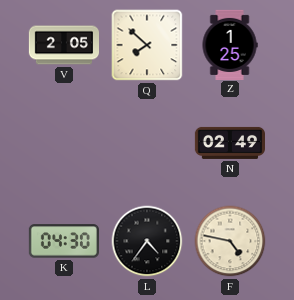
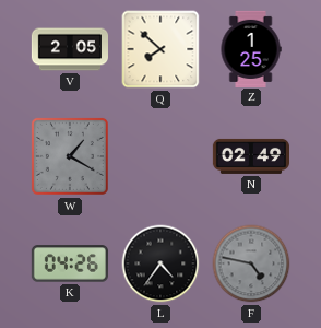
W: none -> 1:20 (70, 156)
K: 04:30 -> 04:26 (69, 263)
F dial: cream -> grey (251, 263)
